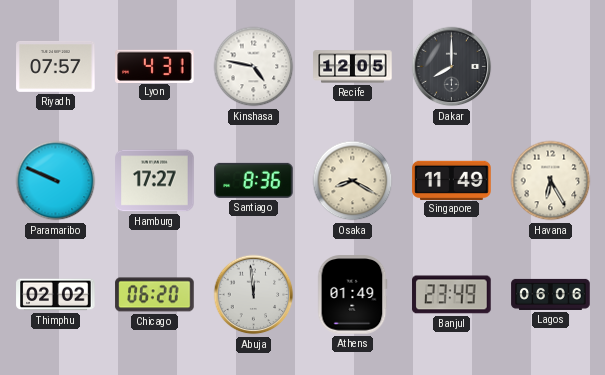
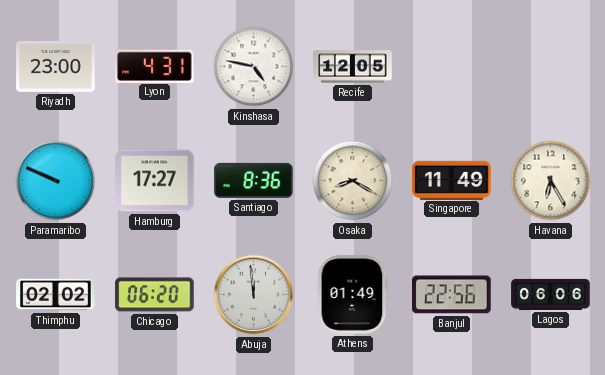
Riyadh: 07:57 -> 23:00 (56, 66)
Dakar: 8:00 -> none (452, 67)
Banjul: 23:49 -> 22:56 (452, 295)
